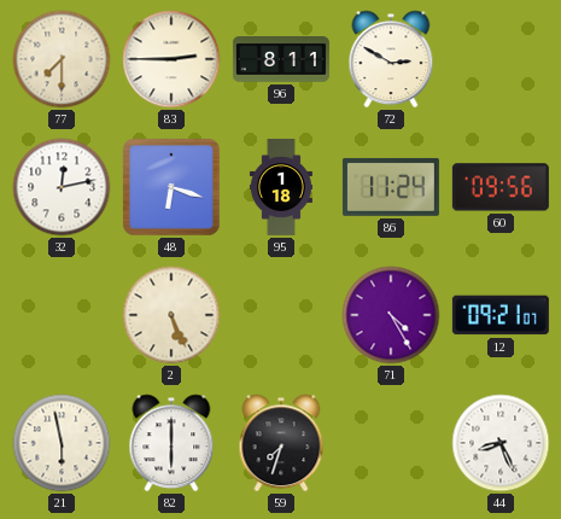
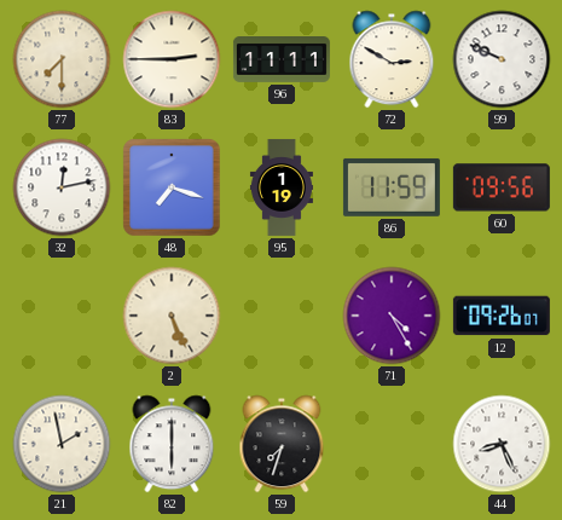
96: 8:11 -> 11:11 (282, 60)
99: none -> 9:49 (502, 59)
48: 6:18 -> 7:18 (172, 187)
95: 1:18 -> 1:19 (282, 187)
86: 11:24 -> 11:59 (392, 187)
12: 09:21 -> 09:26 (502, 316)
21: 5:58 -> 1:58 (62, 444)
